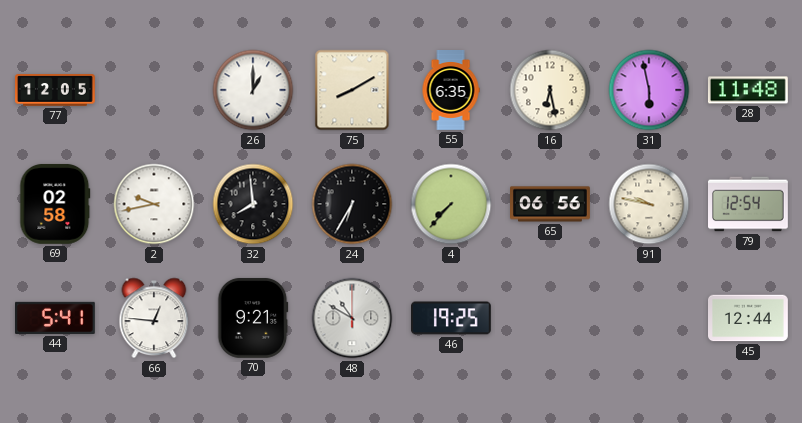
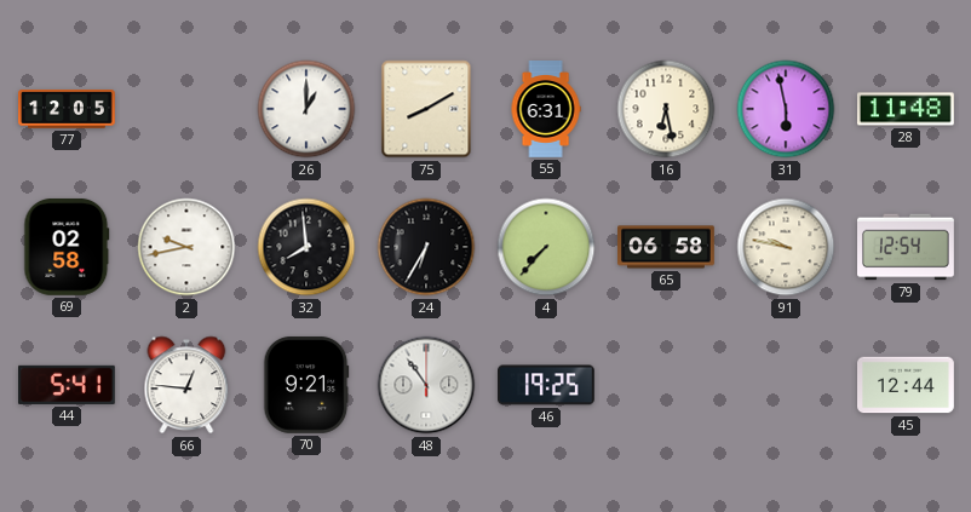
55: 6:35 -> 6:31 (546, 110)
65: 06:56 -> 06:58 (667, 247)
48: 10:50 -> 10:54 (426, 385)
